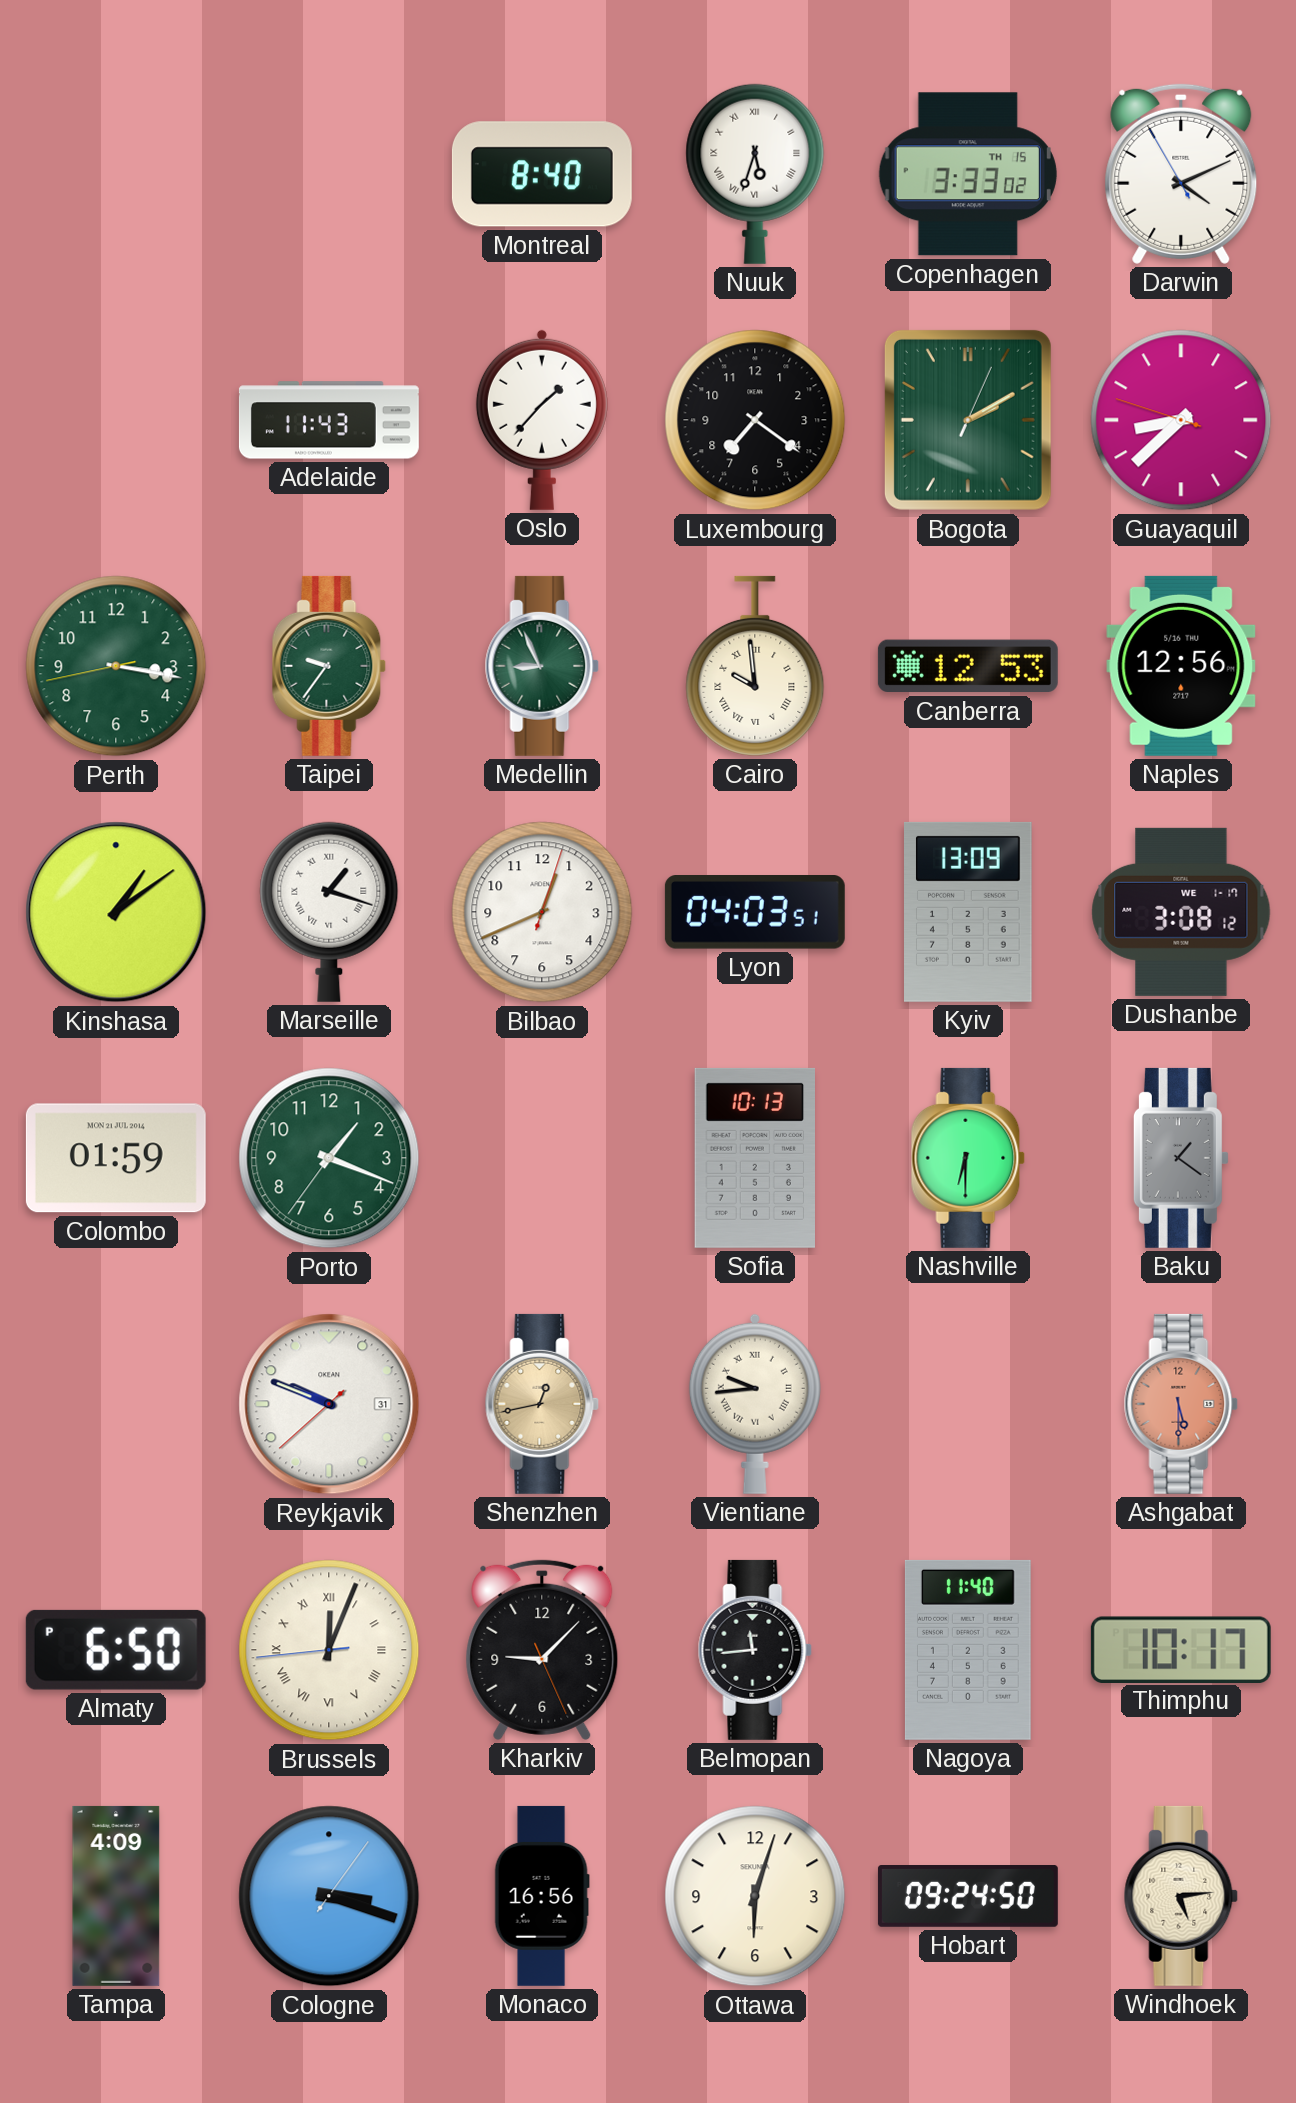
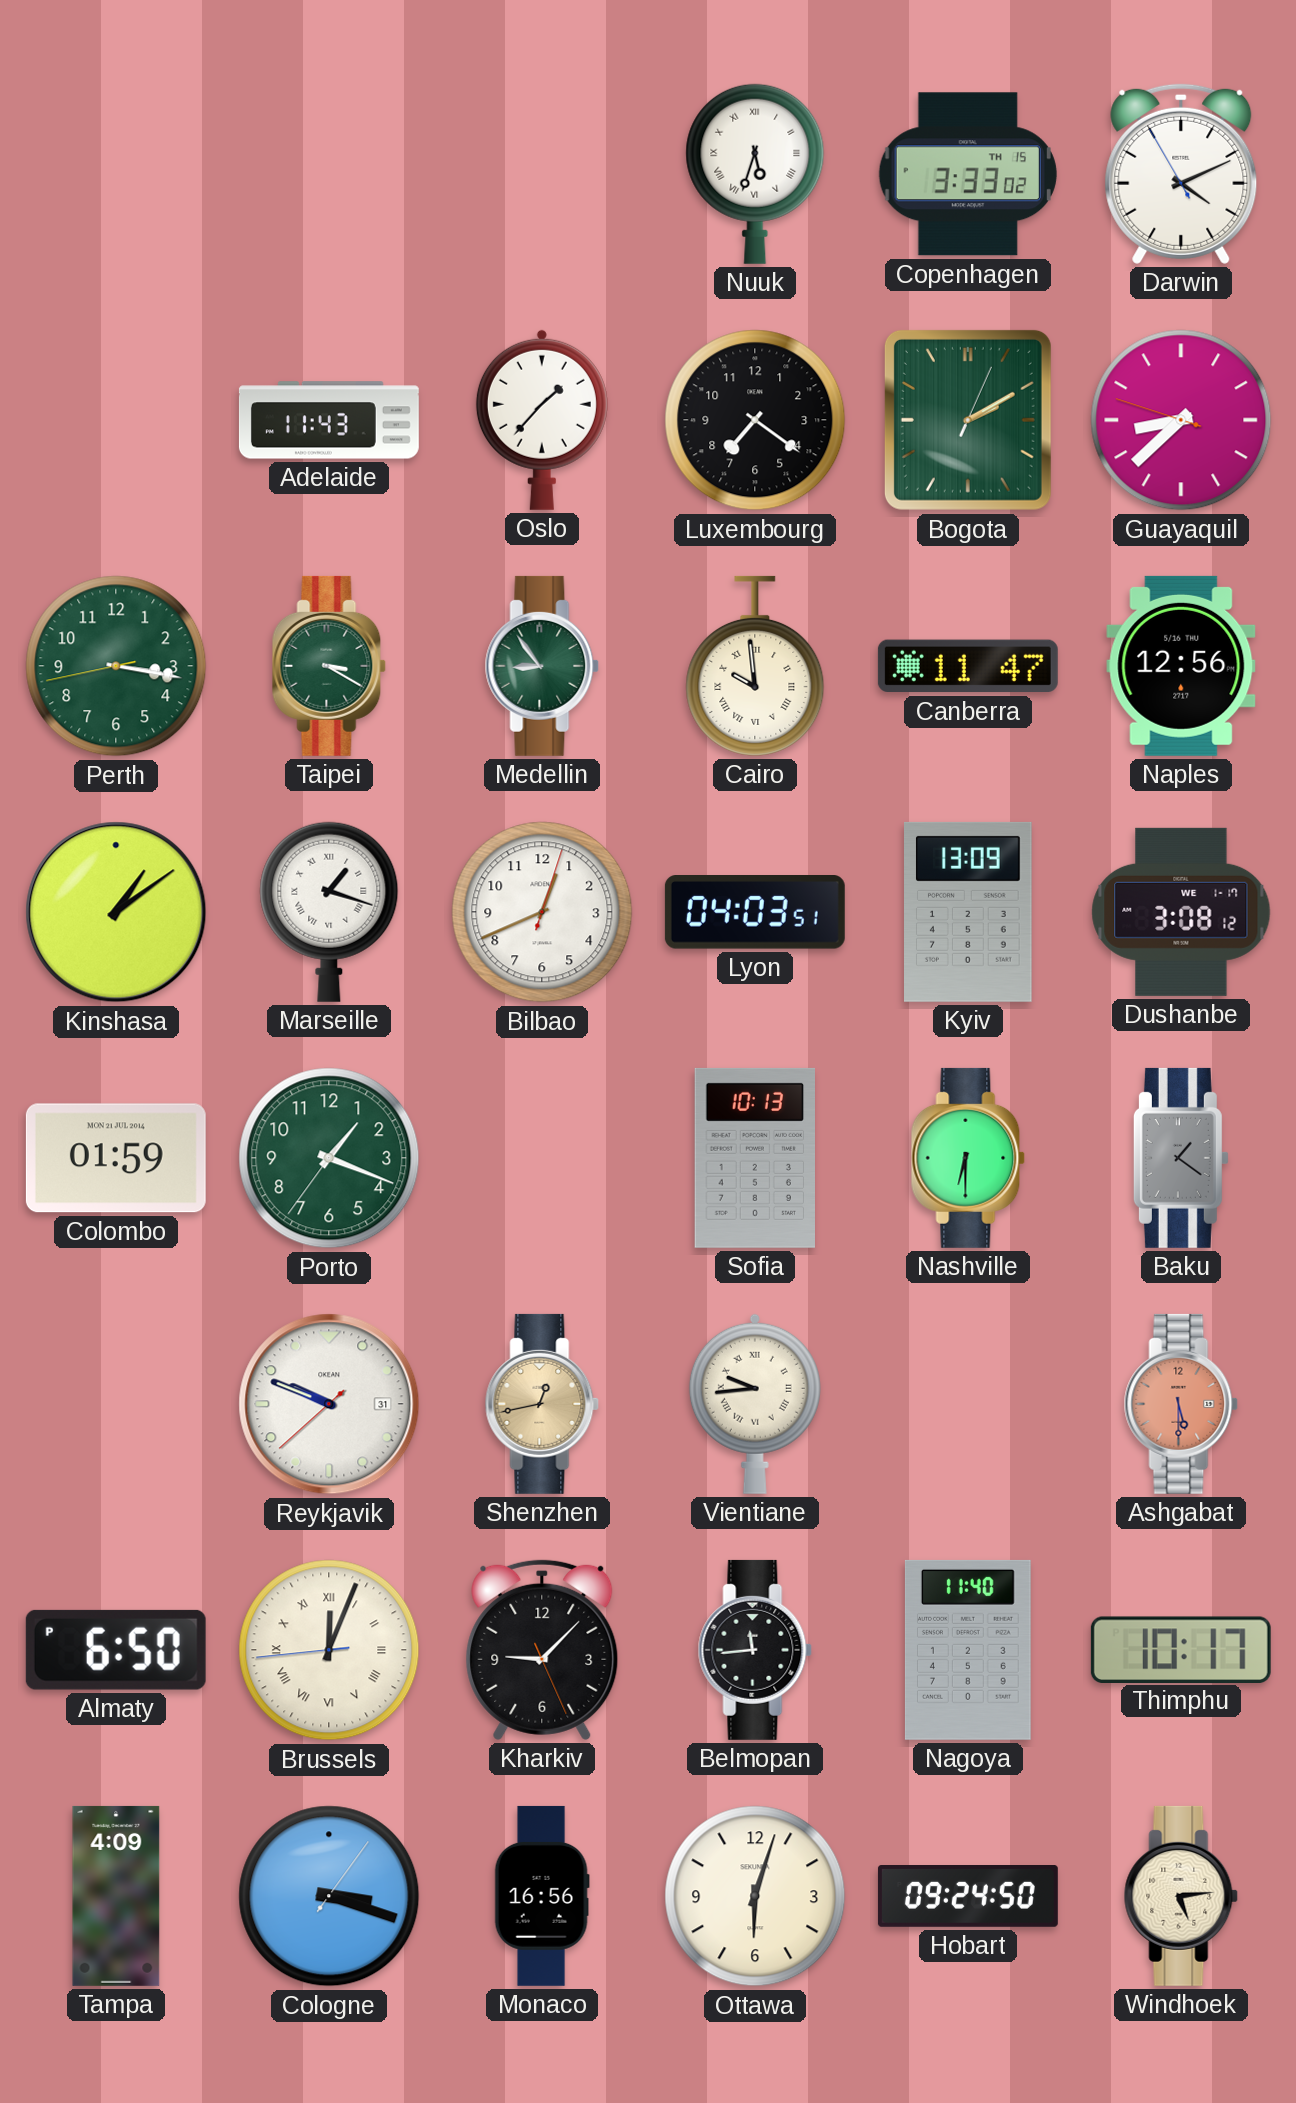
Montreal: 8:40 -> none (542, 174)
Taipei: 9:36 -> 3:20 (329, 666)
Medellin: 8:56 -> 8:54 (542, 666)
Canberra: 12:53 -> 11:47 (968, 666)
